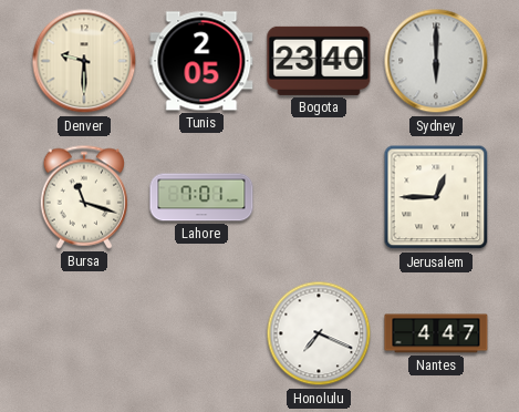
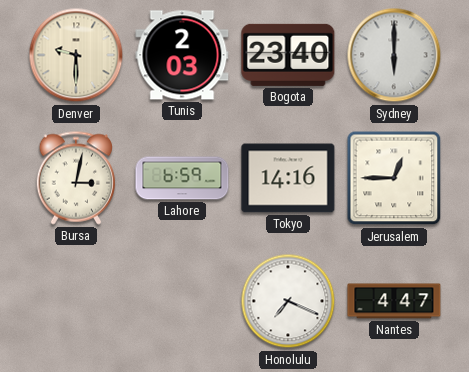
Tunis: 2:05 -> 2:03 (182, 55)
Bursa: 11:18 -> 3:02 (76, 178)
Lahore: 7:01 -> 6:59 (182, 178)
Tokyo: none -> 14:16 (288, 178)
